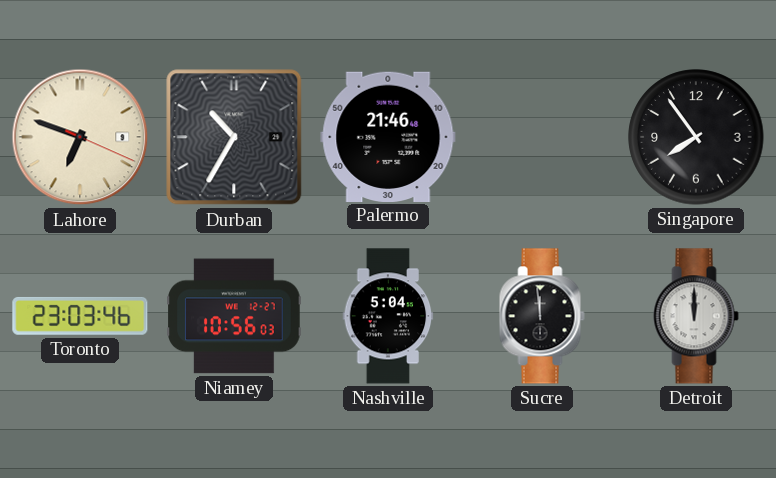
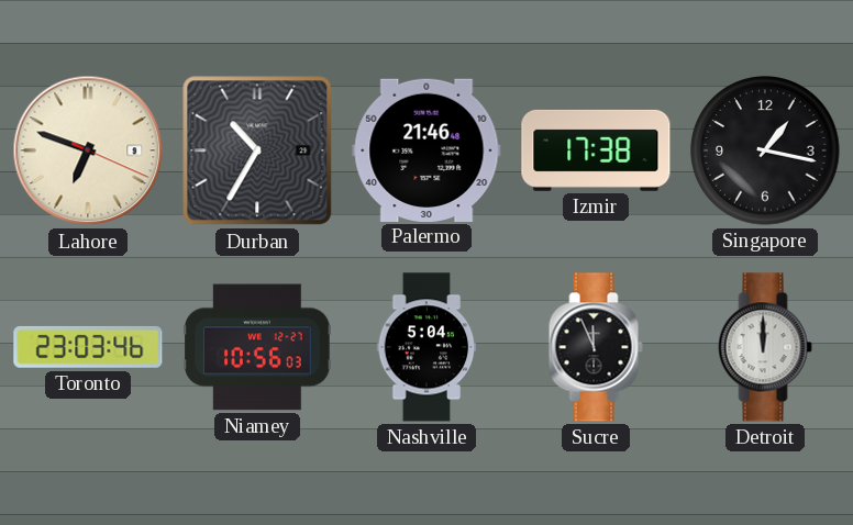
Izmir: none -> 17:38 (596, 150)
Singapore: 7:54 -> 1:17 (765, 150)
Sucre: 11:59 -> 11:56 (596, 347)
